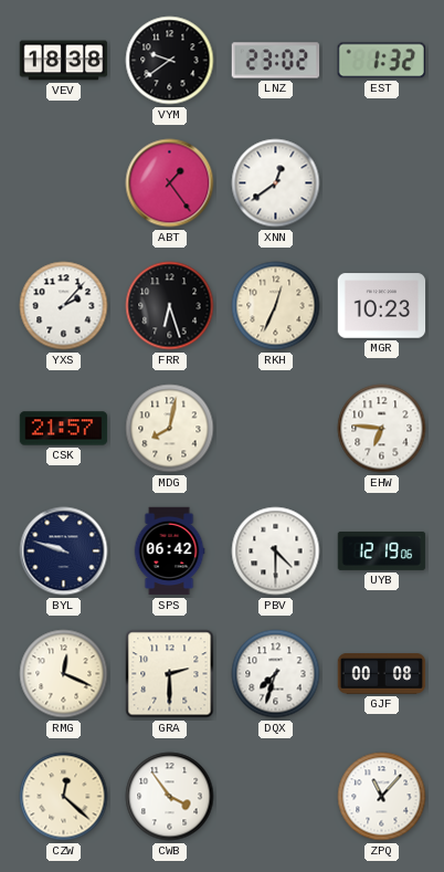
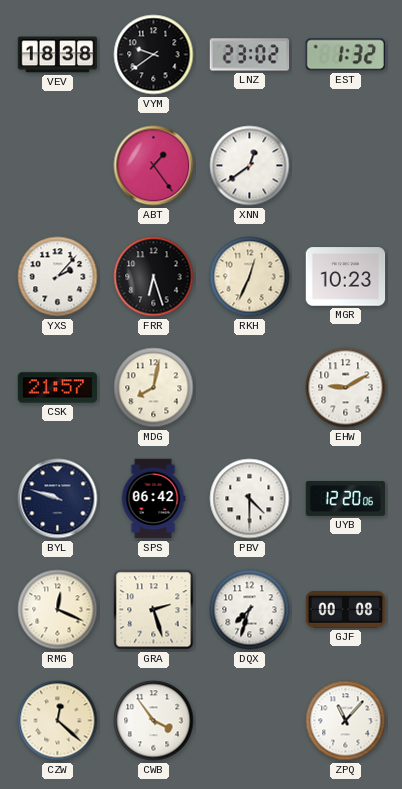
EHW: 6:46 -> 9:10 (346, 388)
UYB: 12:19 -> 12:20 (346, 498)
GRA: 2:30 -> 2:27 (154, 610)
